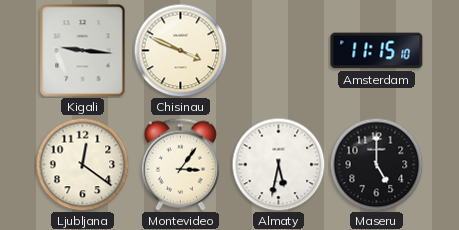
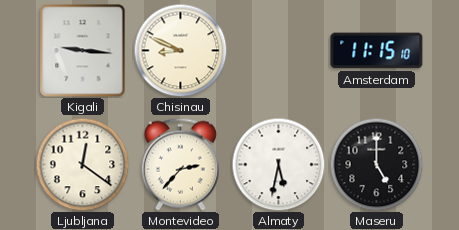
Chisinau: 3:49 -> 8:49 (180, 50)
Montevideo: 3:06 -> 2:37 (180, 164)
